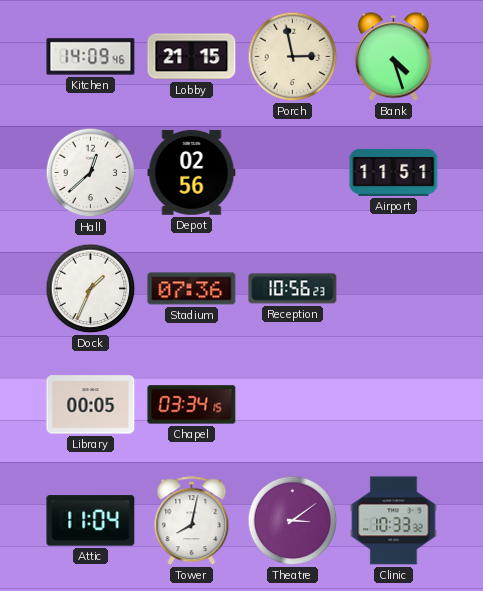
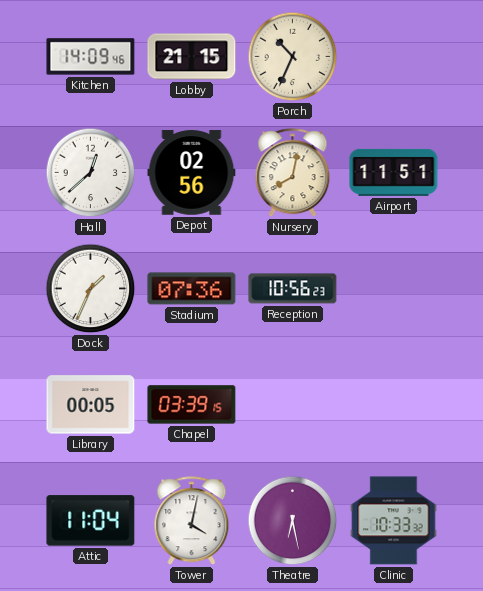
Porch: 2:58 -> 10:34 (293, 57)
Bank: 4:27 -> none (393, 57)
Nursery: none -> 8:02 (293, 173)
Chapel: 03:34 -> 03:39 (192, 405)
Tower: 8:02 -> 4:02 (192, 521)
Theatre: 3:09 -> 6:28 (293, 521)
